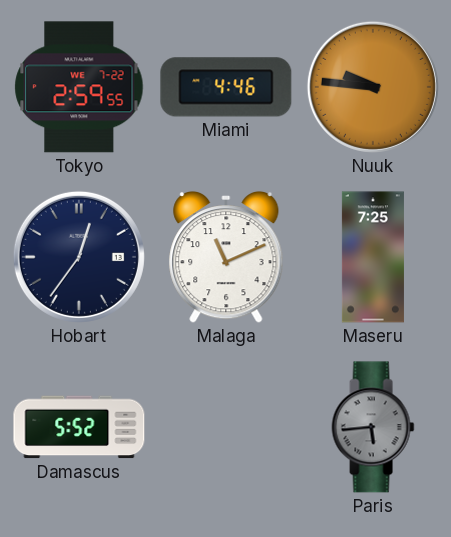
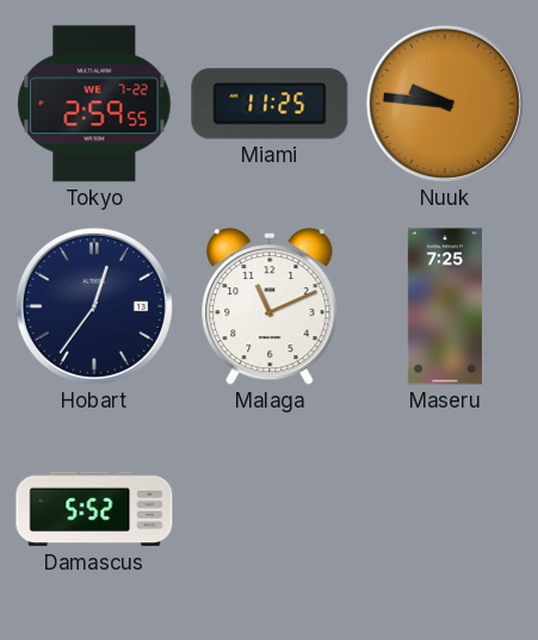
Miami: 4:46 -> 11:25 (270, 104)
Paris: 5:44 -> none (373, 427)
